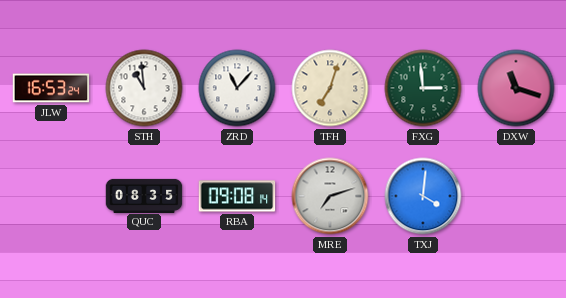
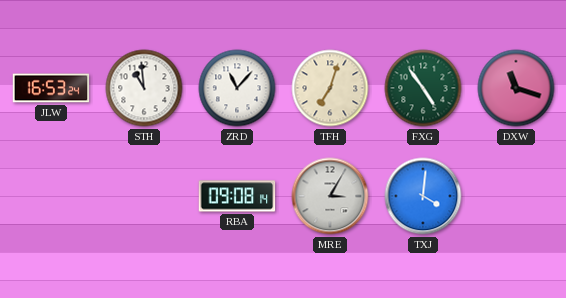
FXG: 2:59 -> 4:54 (423, 88)
QUC: 08:35 -> none (144, 195)
MRE: 7:12 -> 3:05 (330, 196)
